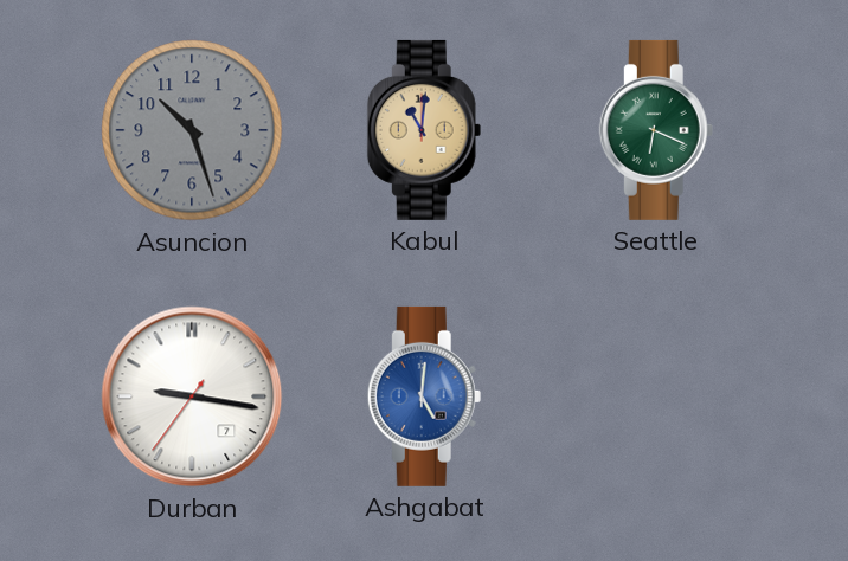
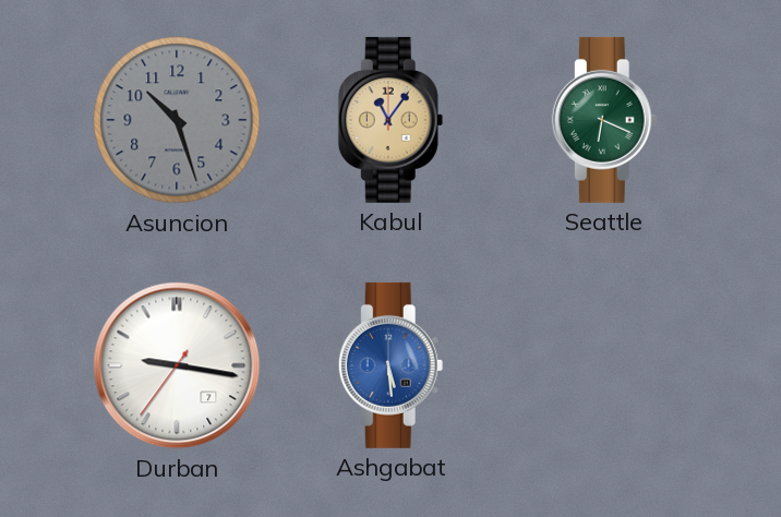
Kabul: 11:01 -> 11:06 (390, 120)
Ashgabat: 5:01 -> 5:29 (390, 365)
